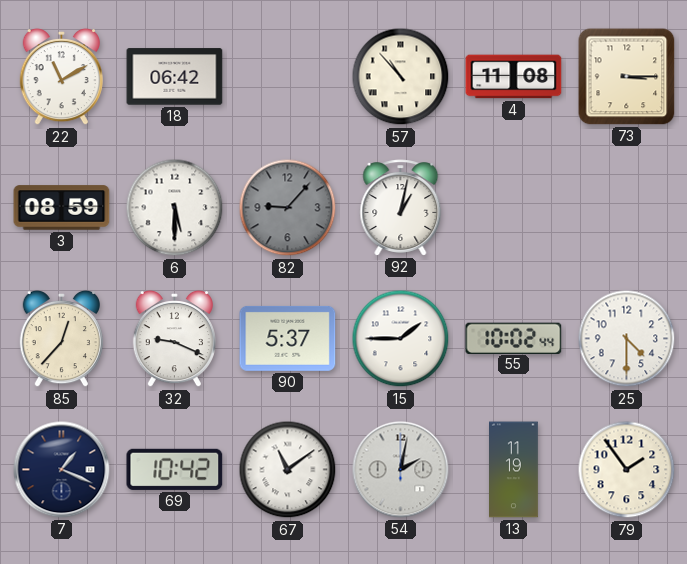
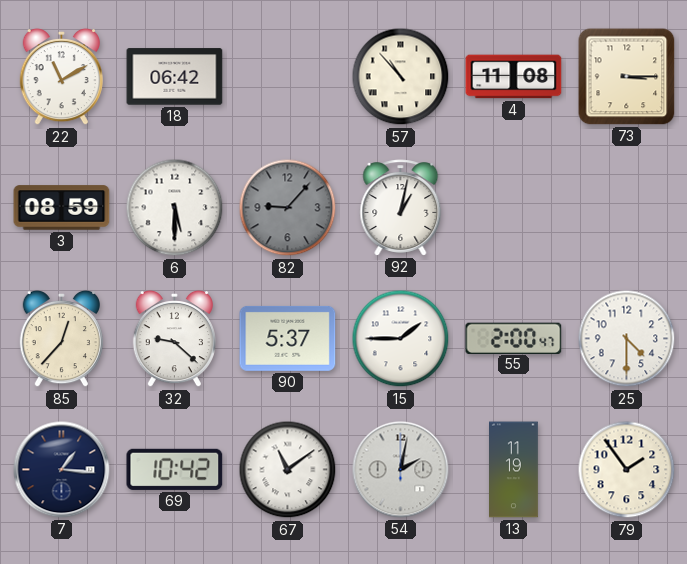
32: 9:19 -> 9:22 (174, 339)
55: 10:02 -> 2:00 (514, 338)
7: 1:19 -> 1:16 (62, 470)
